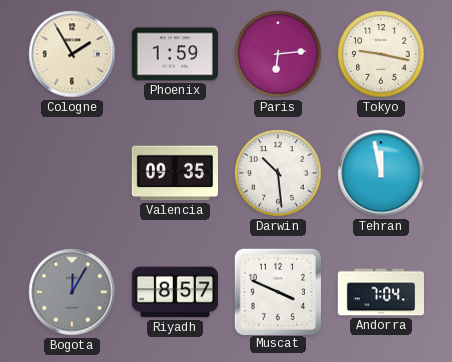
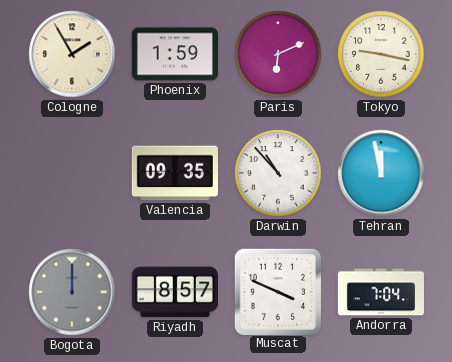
Paris: 6:14 -> 6:11 (278, 54)
Darwin: 10:29 -> 10:53 (278, 173)
Bogota: 12:05 -> 12:00 (72, 292)
